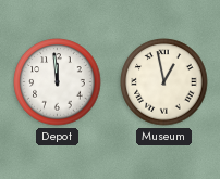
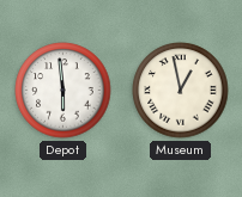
Depot: 11:59 -> 5:59 (63, 91)
